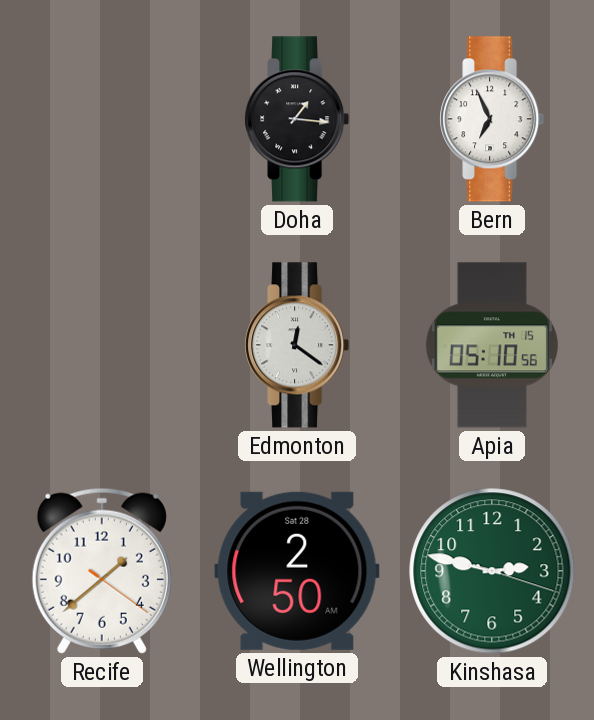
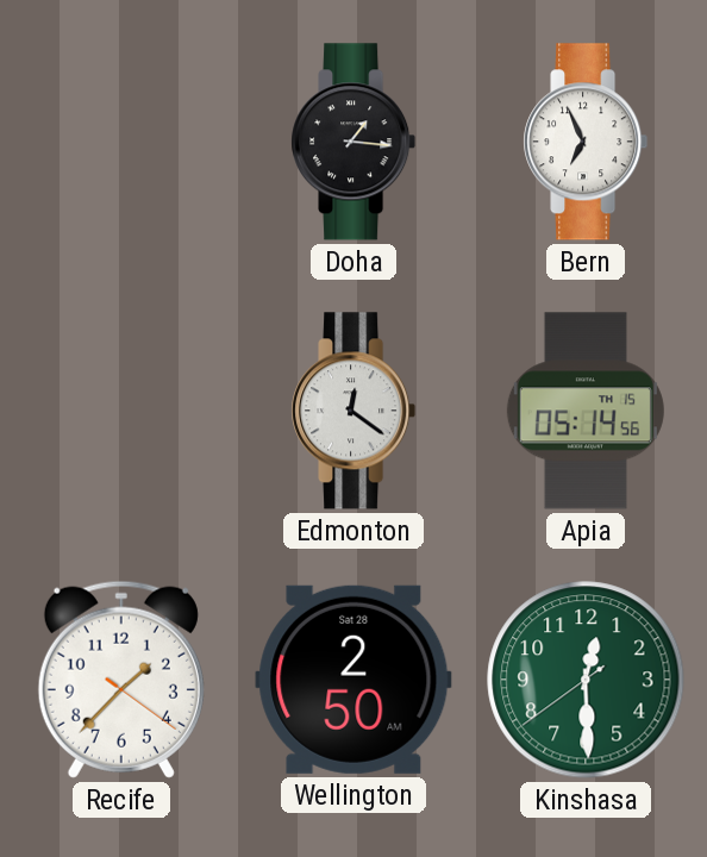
Apia: 05:10 -> 05:14 (586, 411)
Recife: 1:38 -> 1:37 (121, 680)
Kinshasa: 2:47 -> 12:29 (586, 680)
